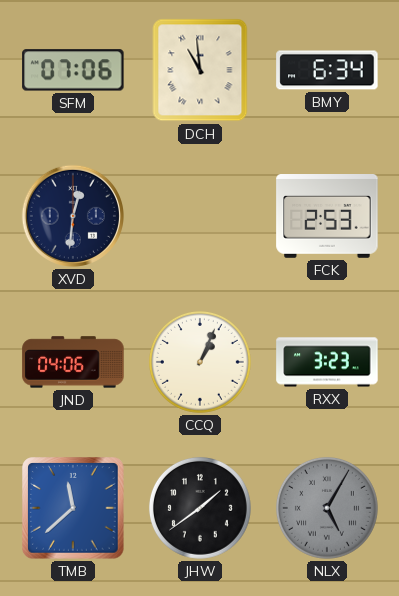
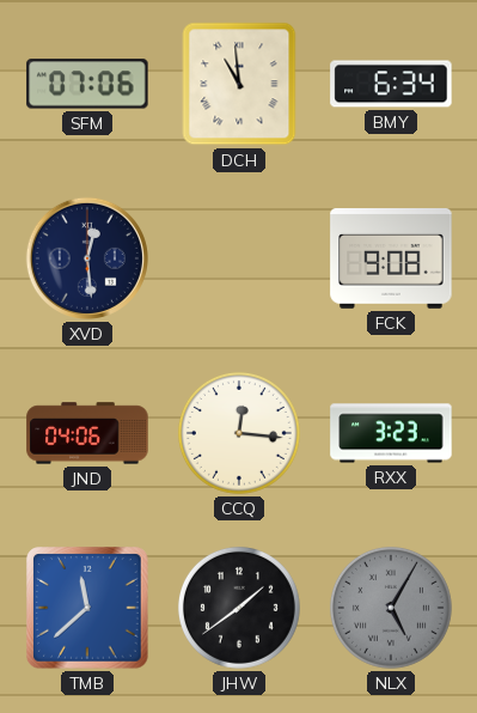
XVD: 12:31 -> 12:29 (87, 258)
FCK: 2:53 -> 9:08 (391, 260)
CCQ: 1:04 -> 12:16 (239, 433)
